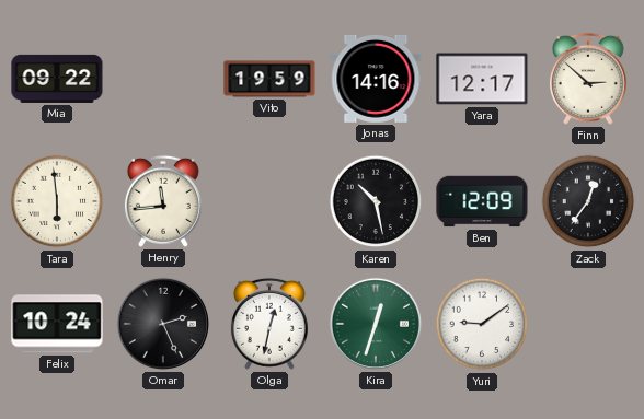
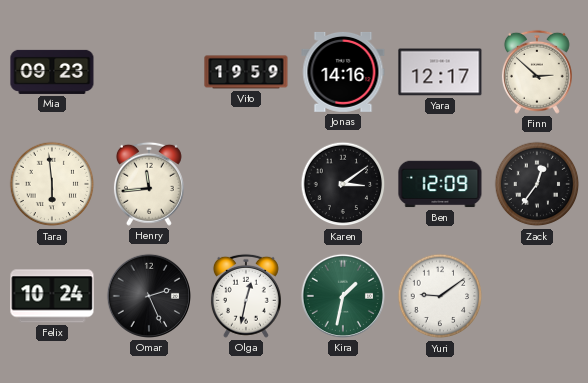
Mia: 09:22 -> 09:23 (52, 72)
Karen: 10:28 -> 3:09 (343, 184)
Kira: 12:33 -> 1:32 (343, 296)
